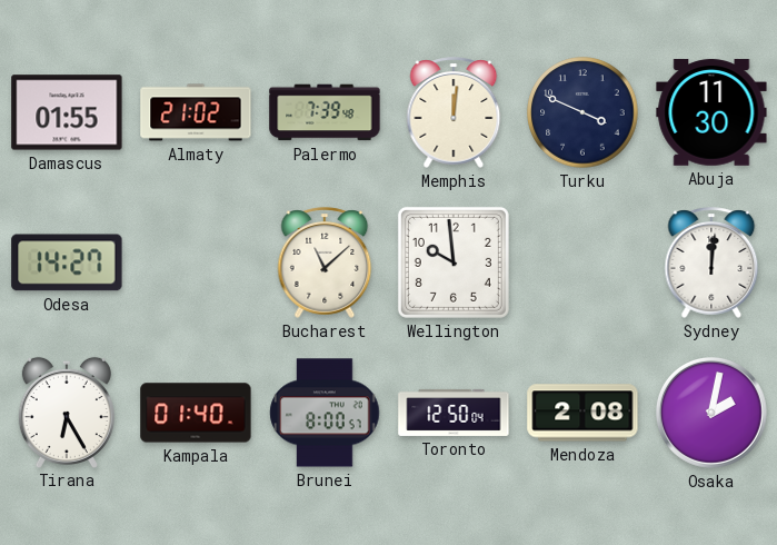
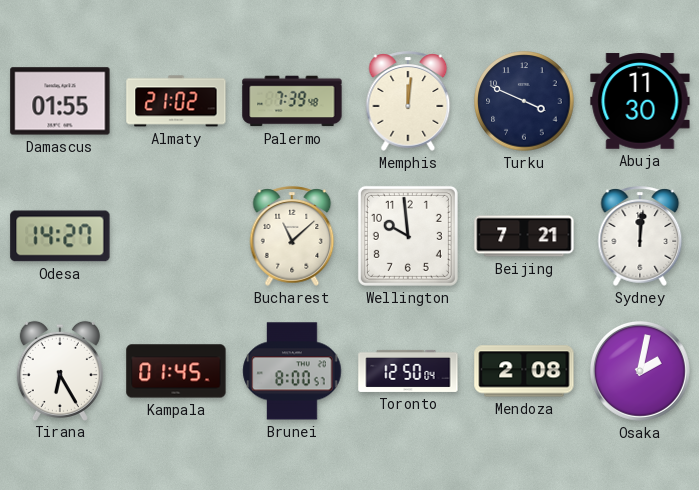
Beijing: none -> 7:21 (524, 236)
Kampala: 01:40 -> 01:45 (176, 371)
